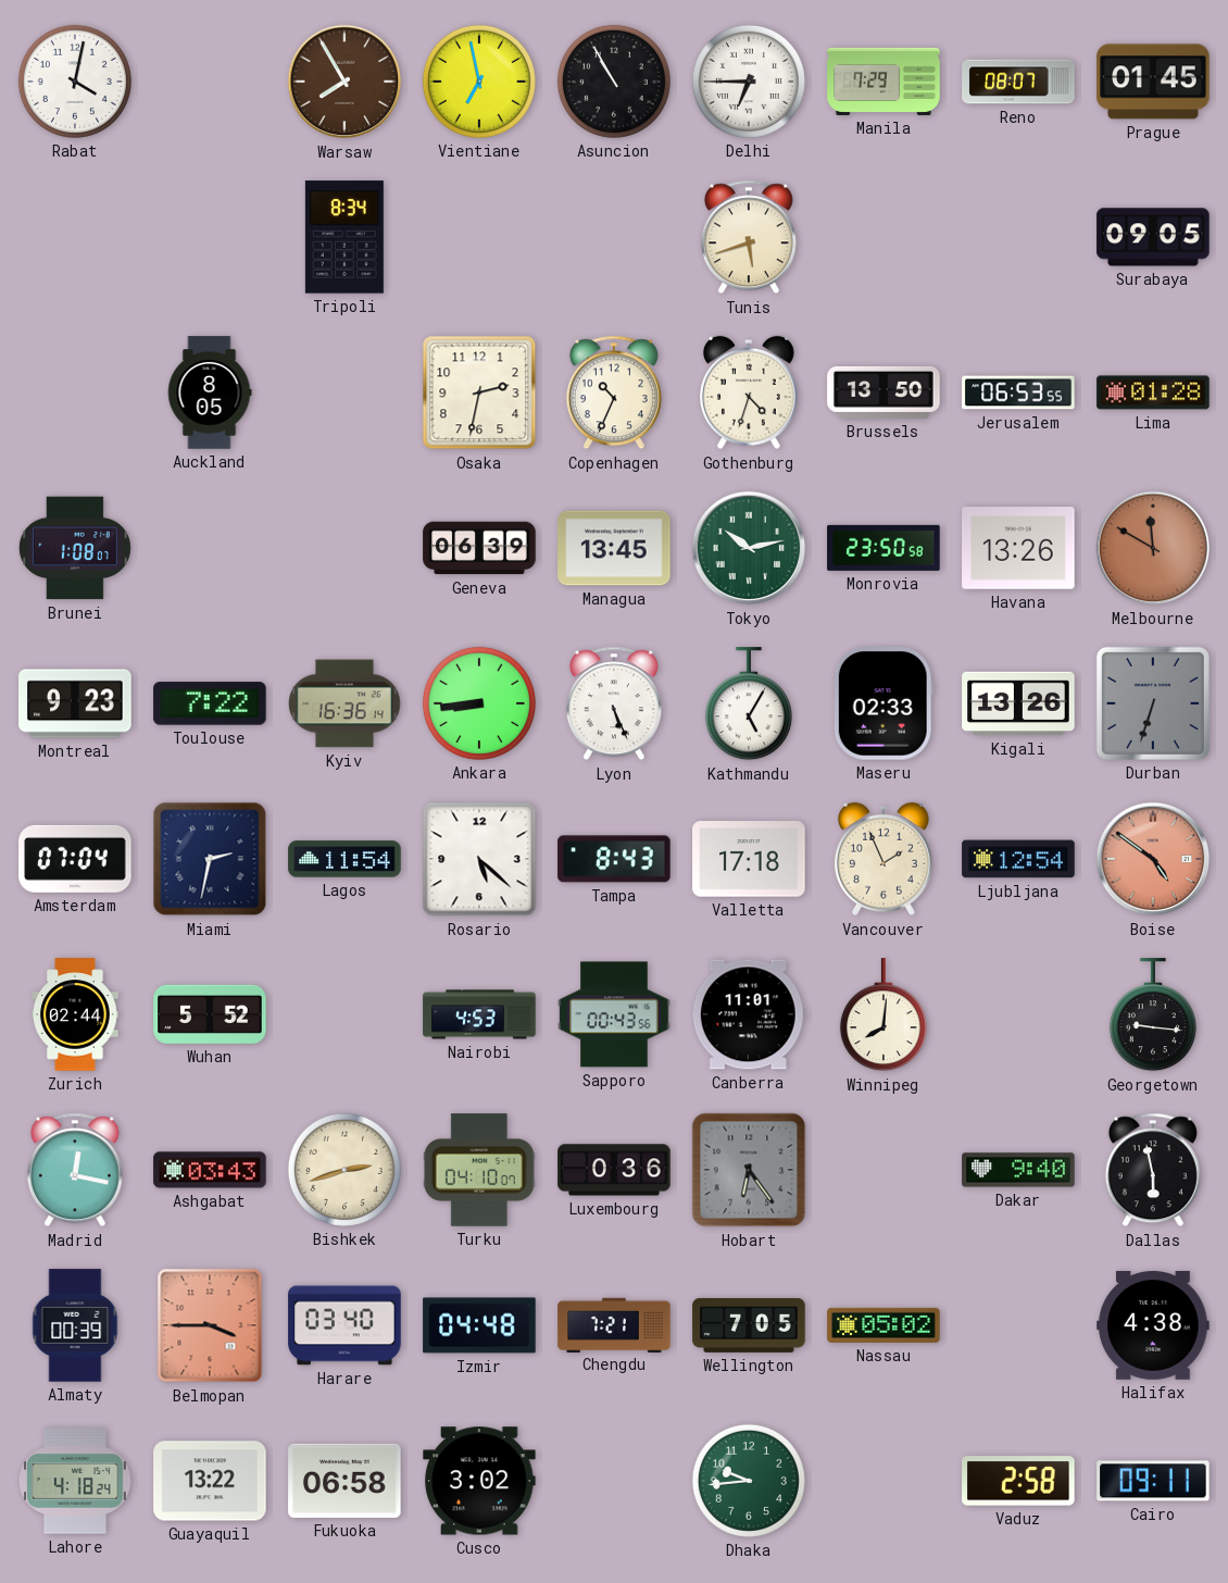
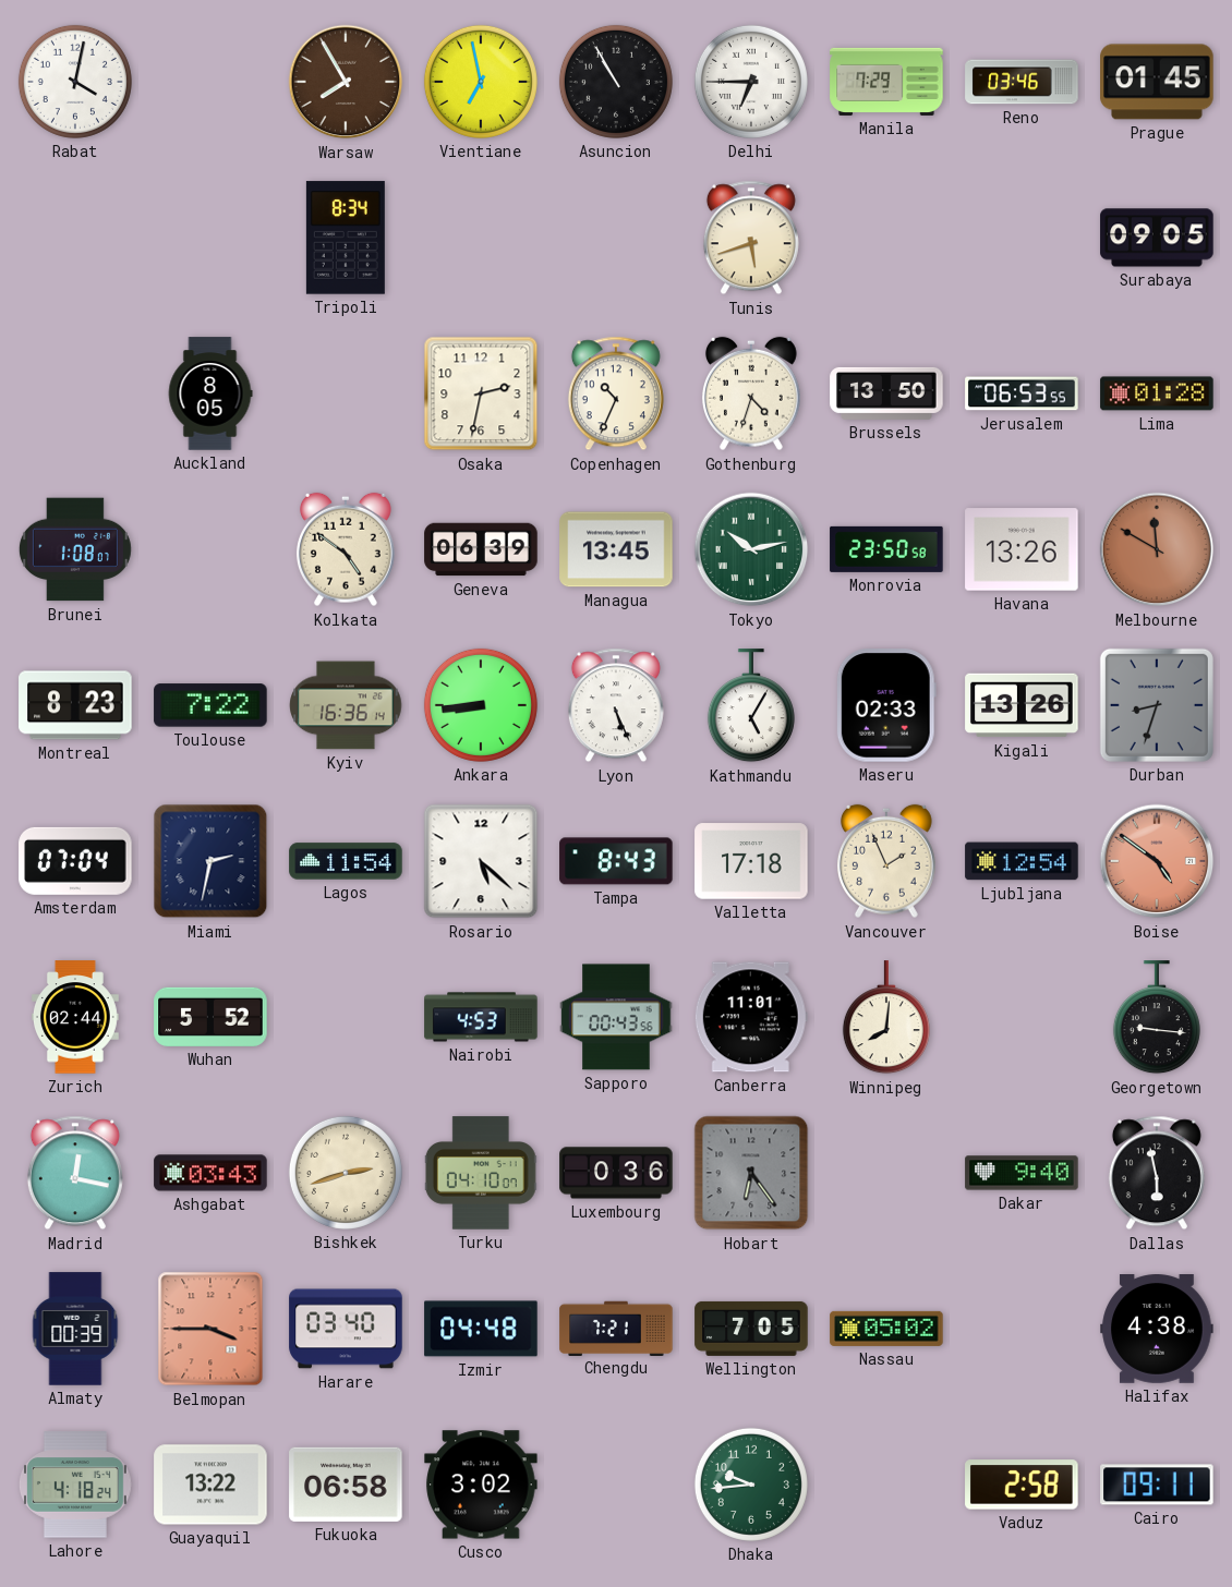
Reno: 08:07 -> 03:46 (1022, 82)
Kolkata: none -> 4:51 (346, 549)
Montreal: 9:23 -> 8:23 (75, 705)
Durban: 6:33 -> 8:33 (1157, 705)
